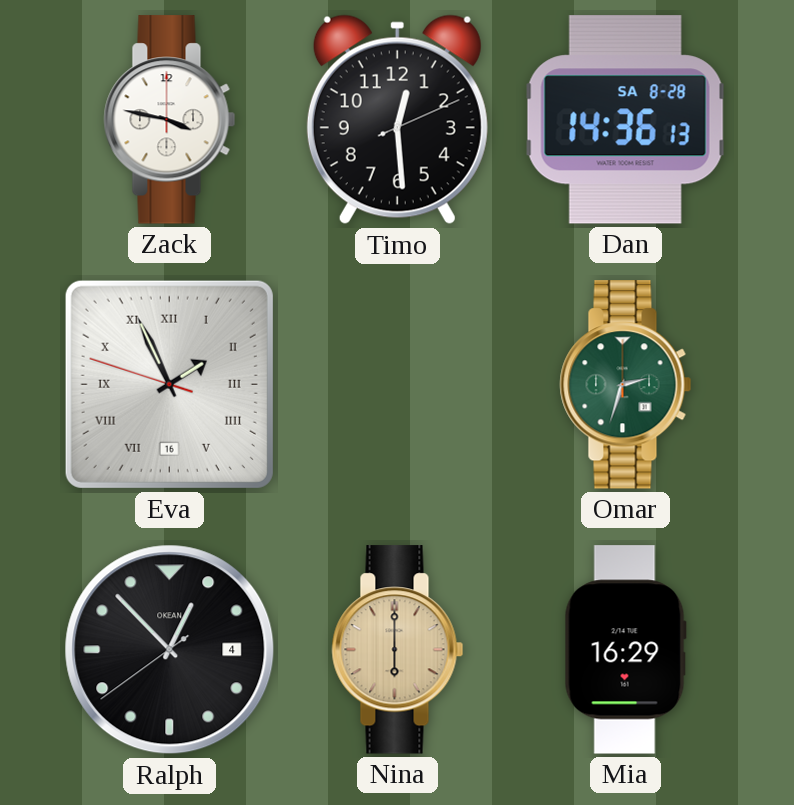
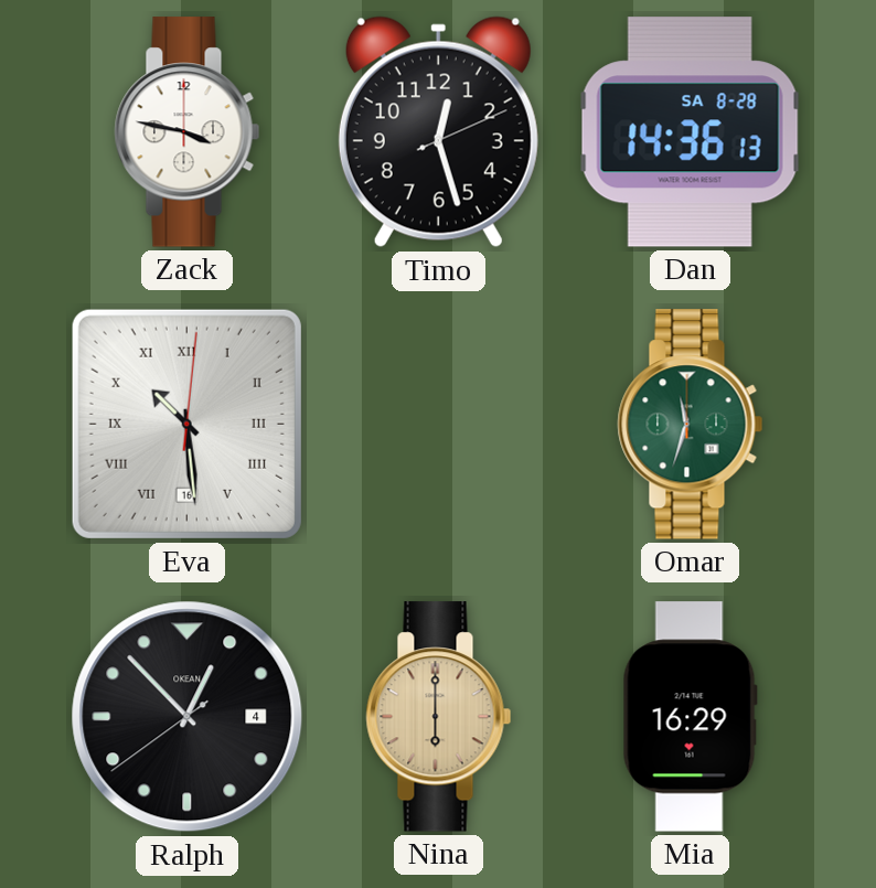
Timo: 12:29 -> 12:27 (438, 132)
Eva: 1:55 -> 10:29 (186, 424)
Omar: 2:33 -> 11:33 (691, 425)
